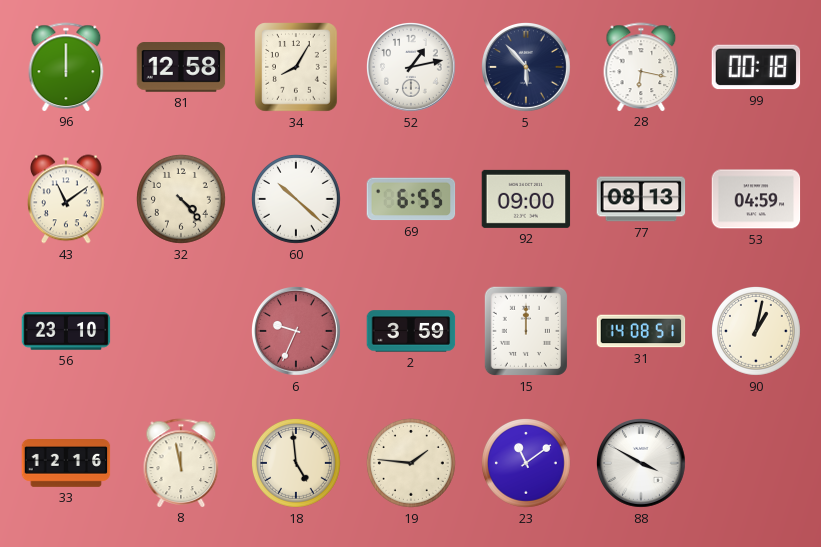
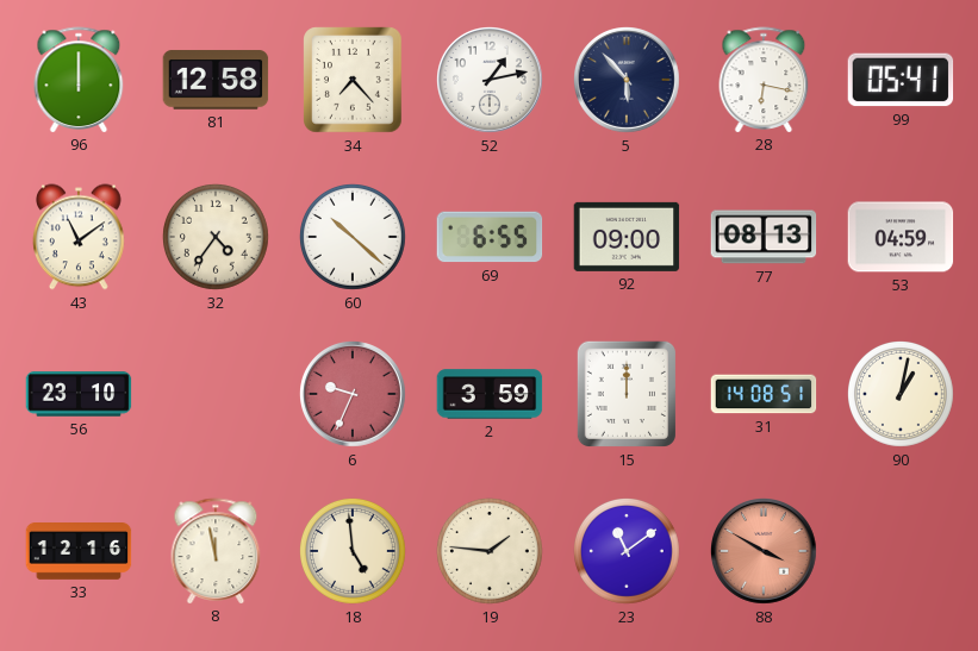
34: 8:05 -> 7:23 (353, 80)
99: 00:18 -> 05:41 (901, 80)
32: 4:23 -> 4:36 (217, 238)
88 dial: white -> salmon (765, 552)
